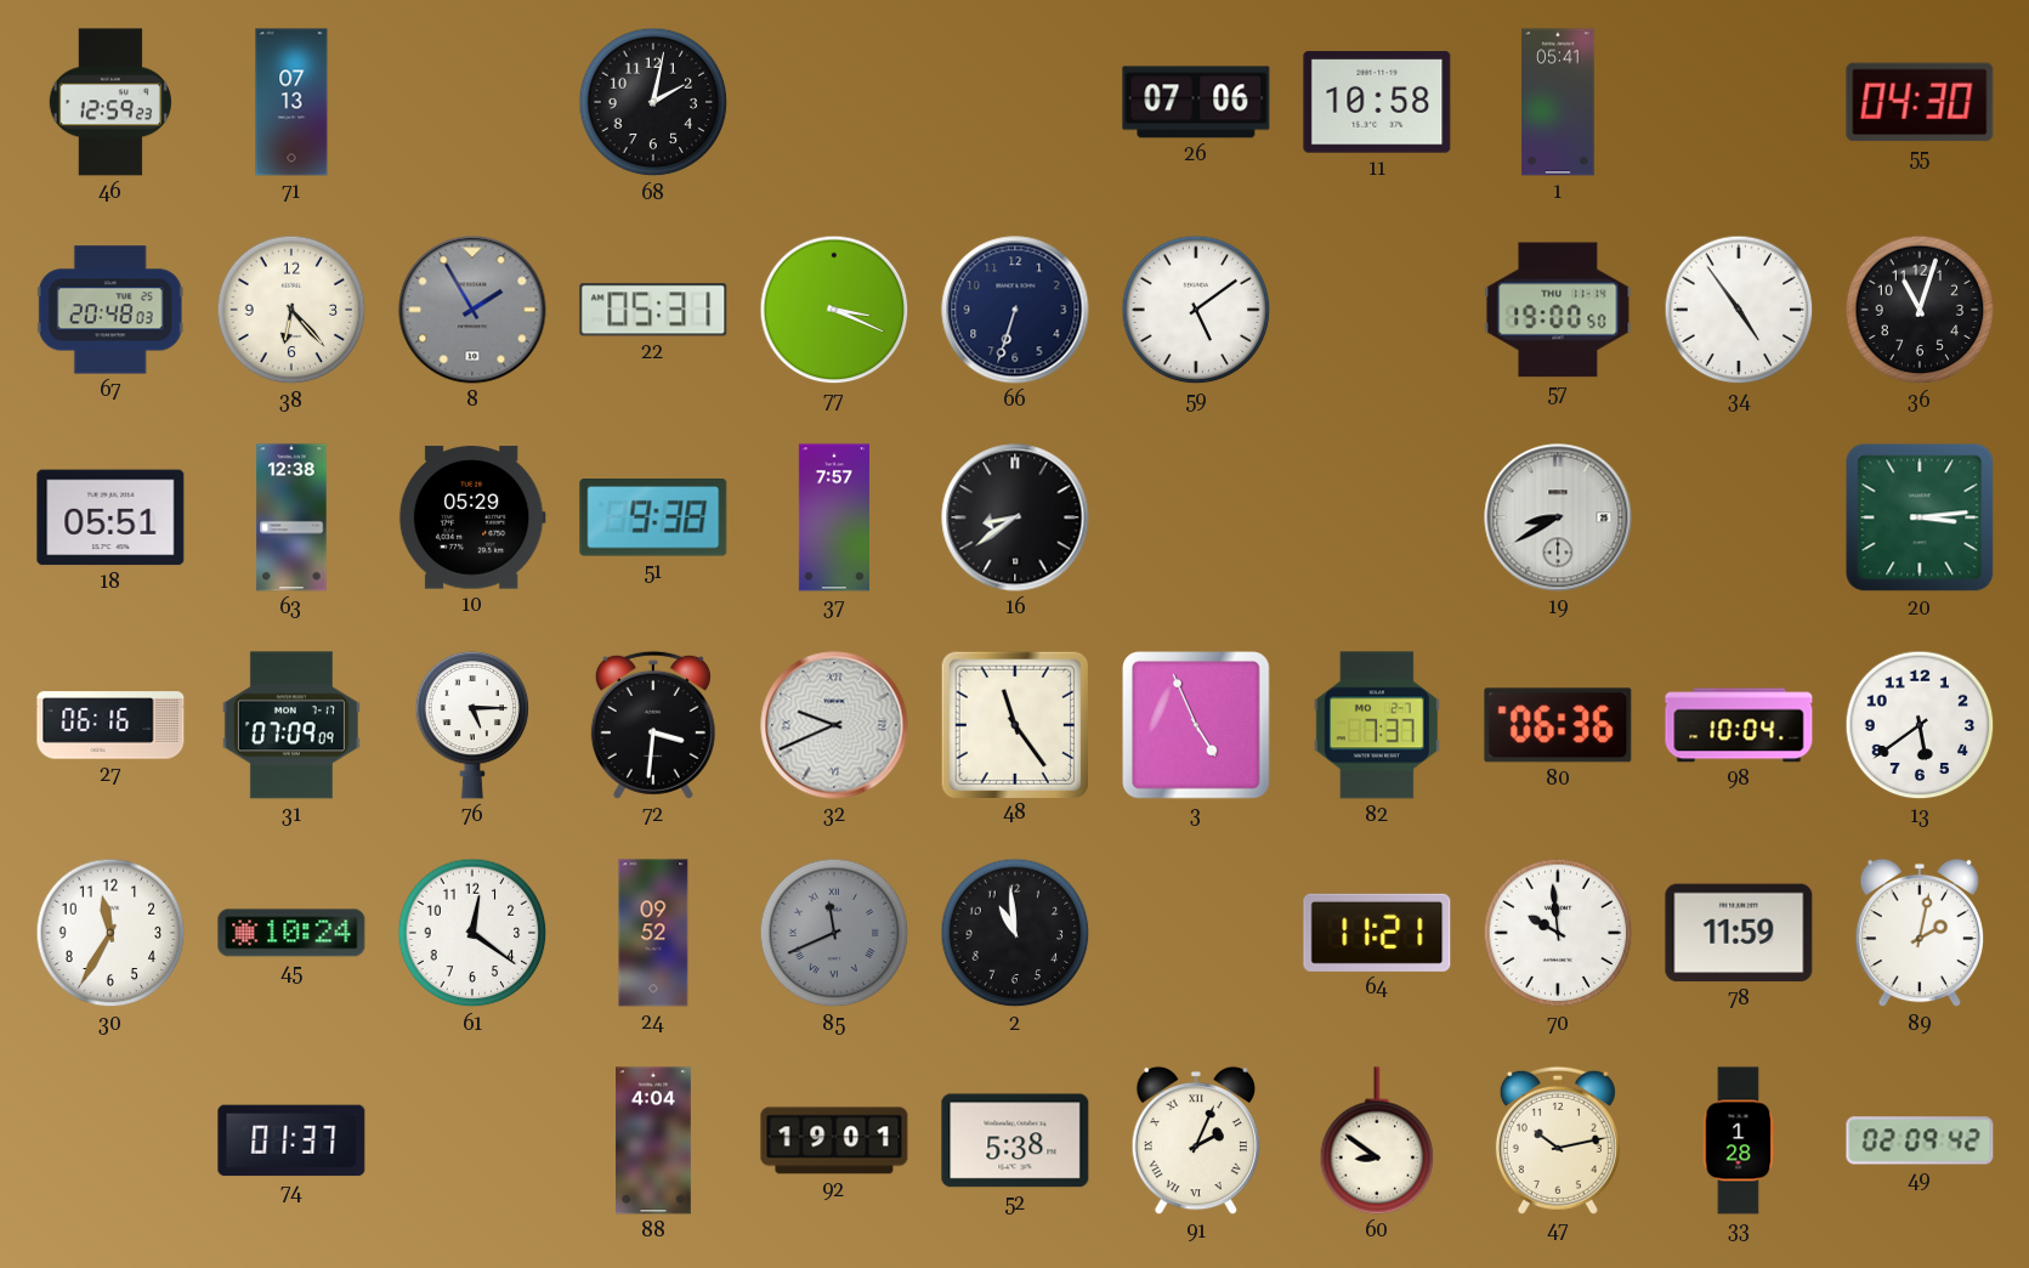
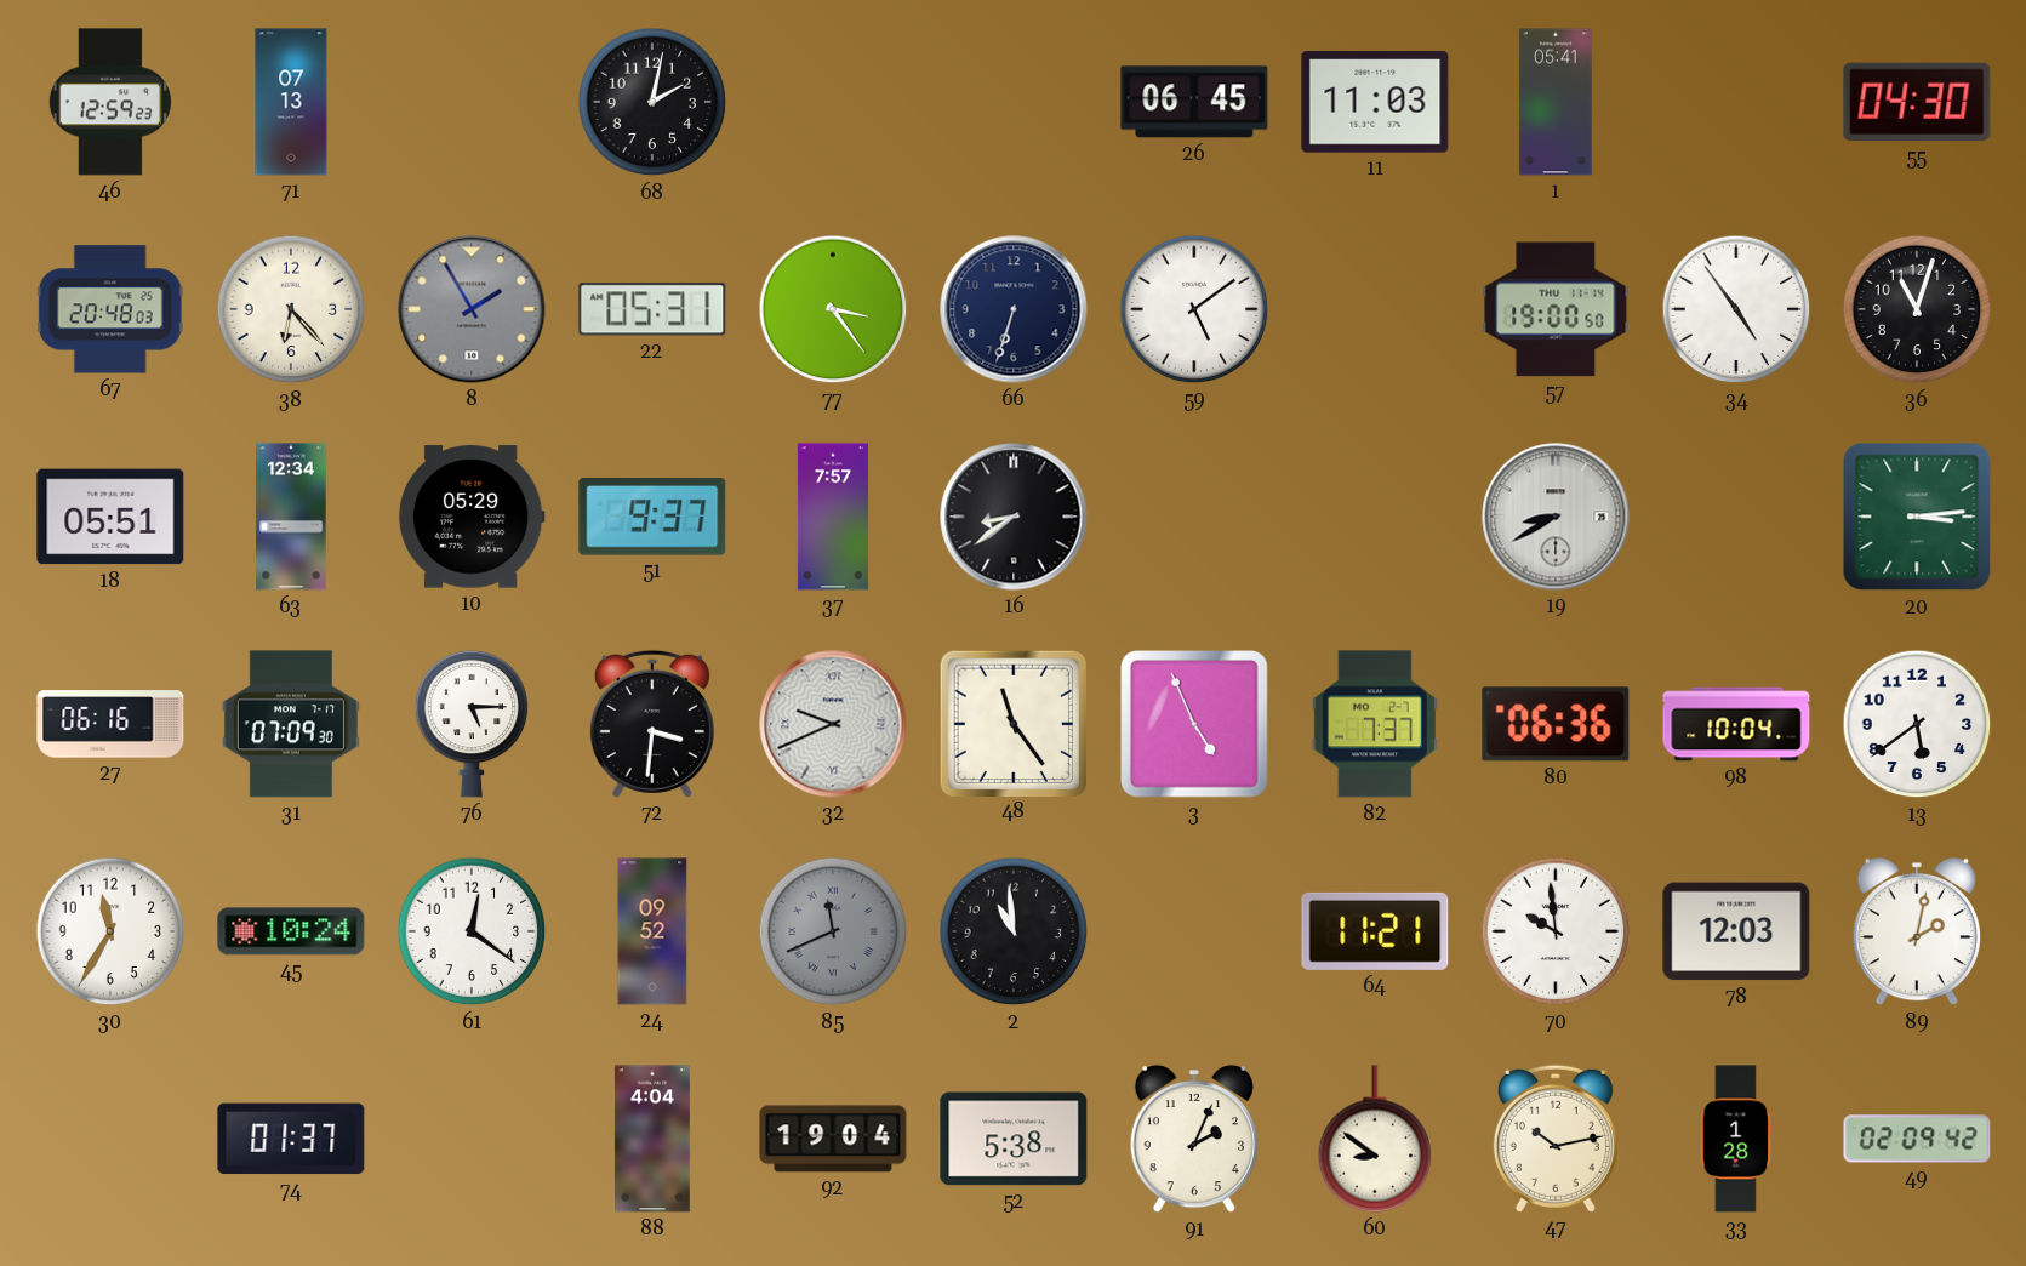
26: 07:06 -> 06:45 (1194, 102)
11: 10:58 -> 11:03 (1375, 102)
77: 3:19 -> 3:24 (833, 309)
63: 12:38 -> 12:34 (291, 517)
51: 9:38 -> 9:37 (652, 518)
31: 07:09:09 -> 07:09:30 (291, 724)
78: 11:59 -> 12:03 (1736, 931)
92: 19:01 -> 19:04 (833, 1139)
91 numerals: Roman -> Arabic (1194, 1139)
